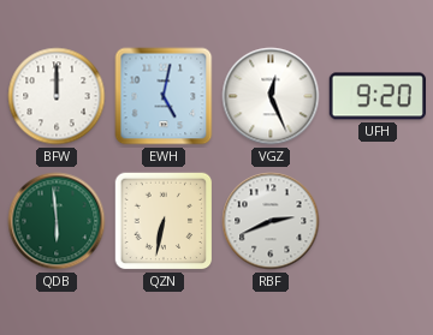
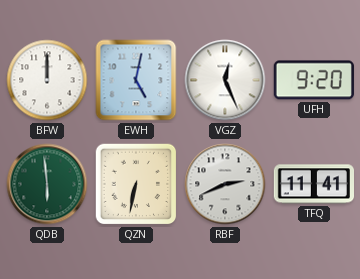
TFQ: none -> 11:41 (313, 184)
